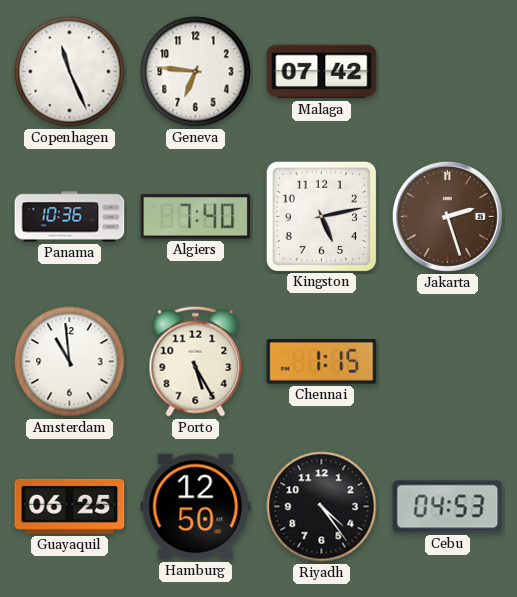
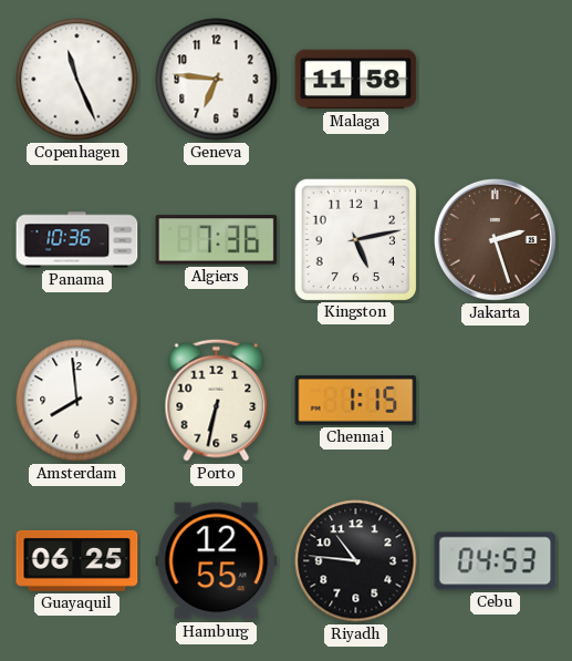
Malaga: 07:42 -> 11:58 (356, 80)
Algiers: 7:40 -> 7:36 (217, 240)
Amsterdam: 10:59 -> 7:59 (77, 401)
Porto: 5:25 -> 6:32 (217, 400)
Hamburg: 12:50 -> 12:55 (217, 561)
Riyadh: 4:24 -> 10:46 (356, 561)
